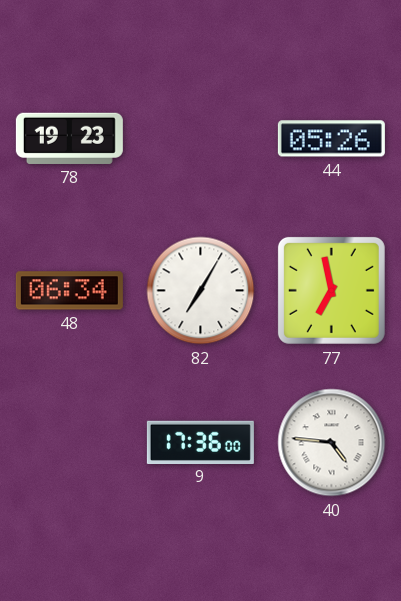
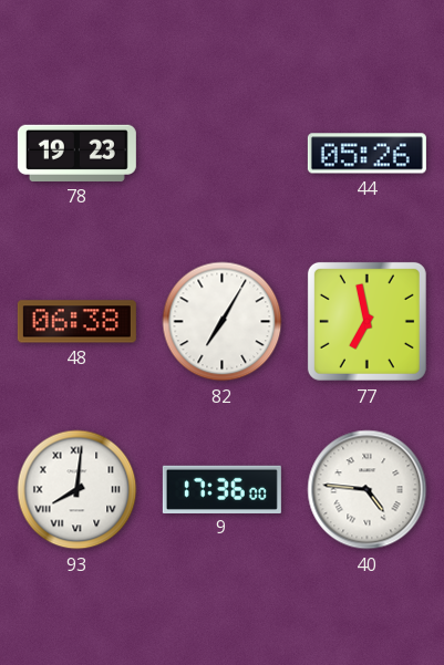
48: 06:34 -> 06:38 (76, 322)
93: none -> 8:01 (78, 490)
